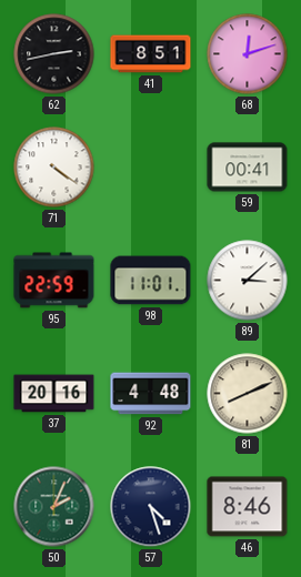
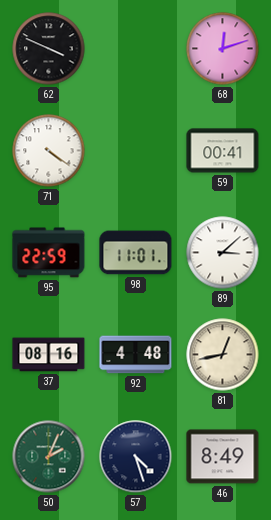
62: 2:43 -> 3:49 (49, 49)
41: 8:51 -> none (151, 54)
37: 20:16 -> 08:16 (49, 355)
81: 8:11 -> 12:43 (223, 355)
46: 8:46 -> 8:49 (223, 457)
